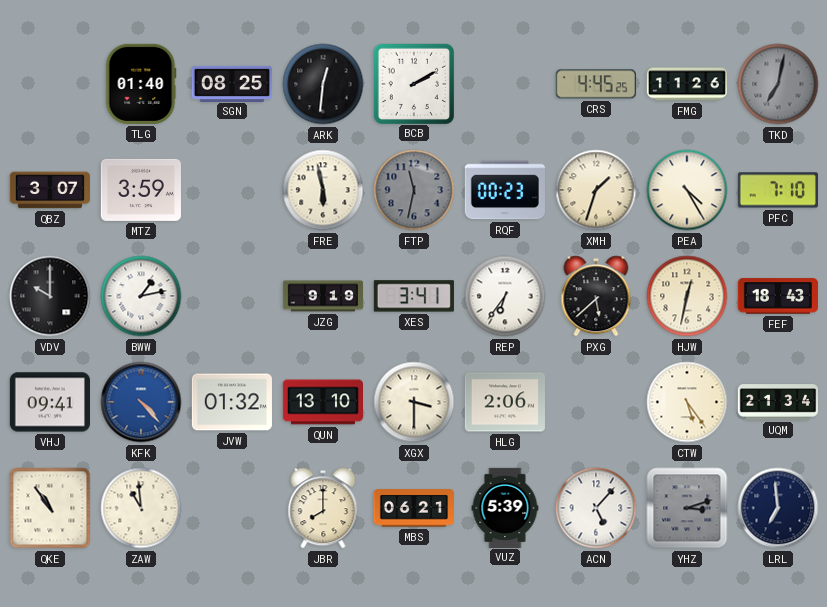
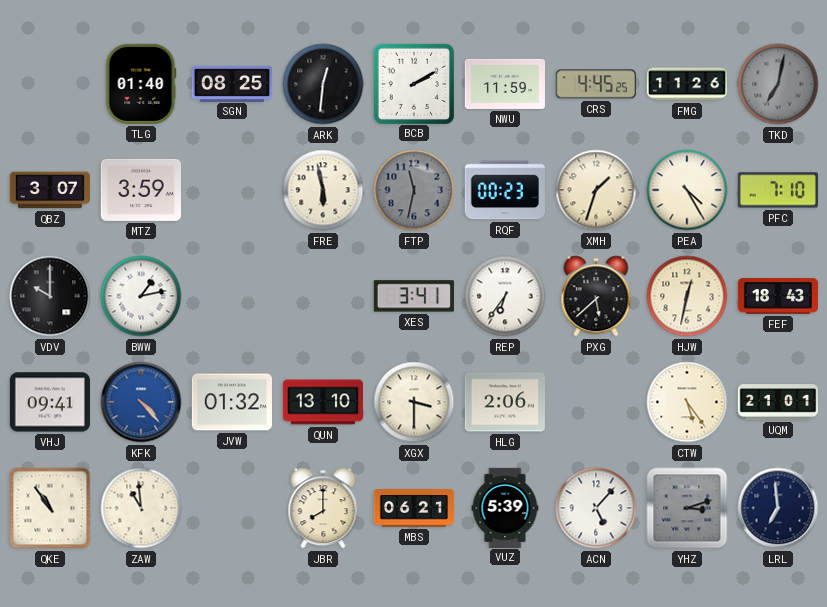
NWU: none -> 11:59 (504, 84)
JZG: 9:19 -> none (322, 296)
UQM: 21:34 -> 21:01 (777, 402)
